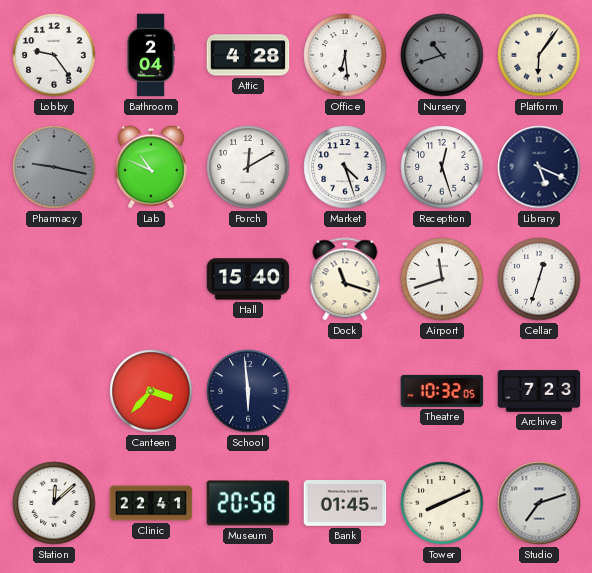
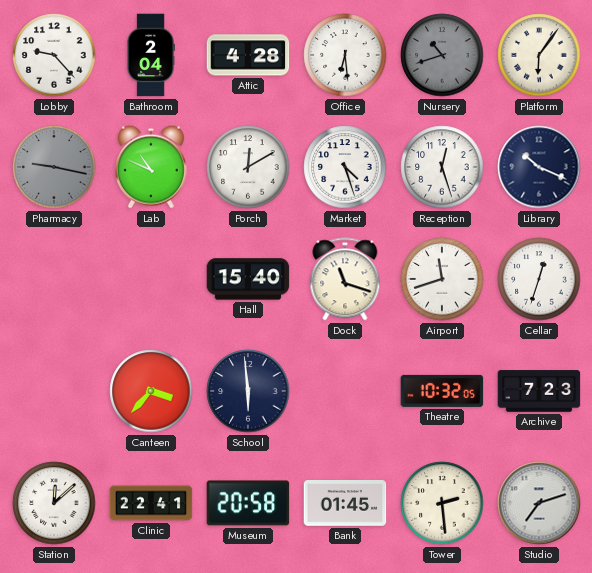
Lobby: 9:24 -> 9:23 (54, 55)
Library: 5:19 -> 10:19 (539, 167)
Tower: 8:11 -> 2:29 (442, 503)
